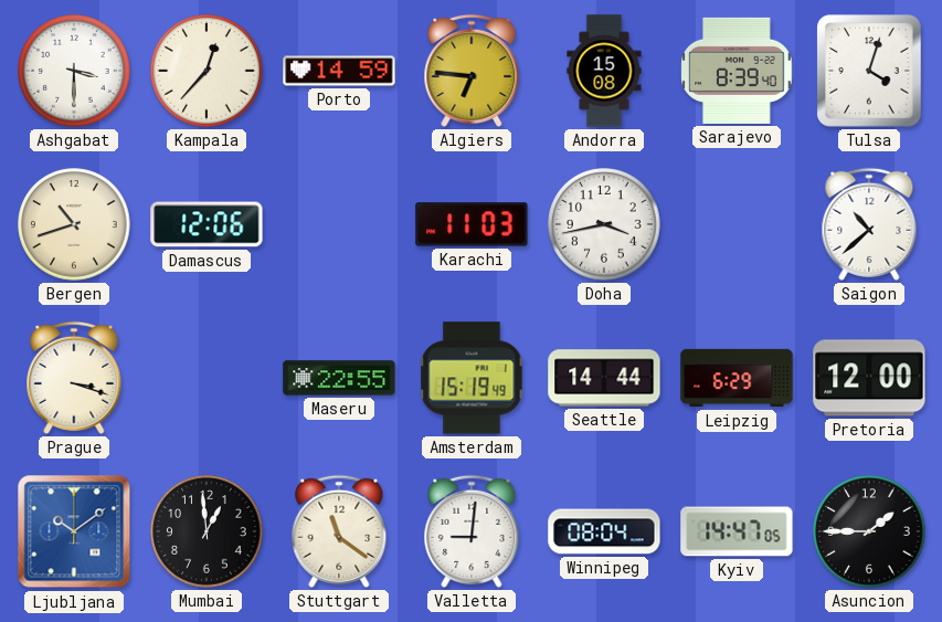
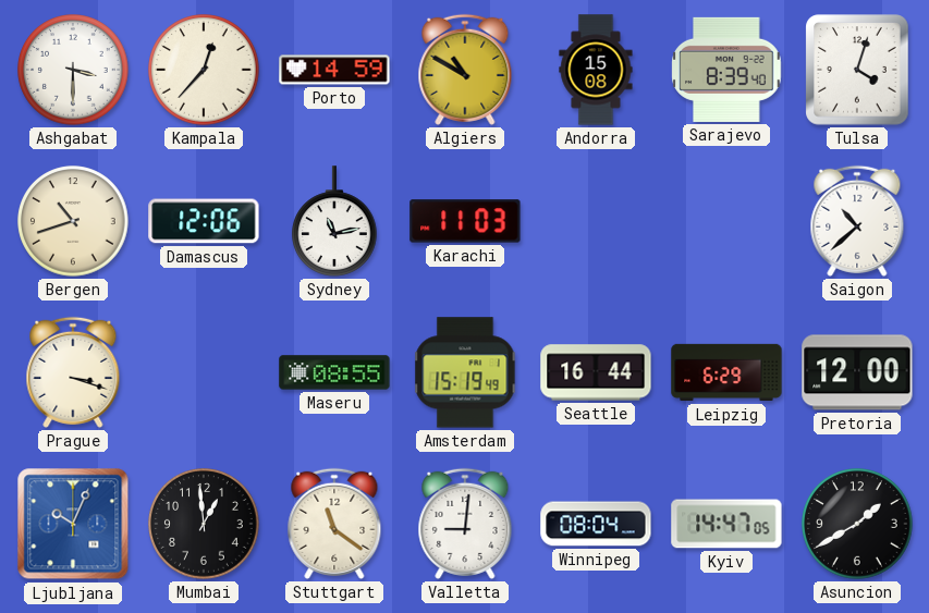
Algiers: 6:46 -> 10:50 (465, 70)
Sydney: none -> 11:13 (334, 221)
Doha: 3:43 -> none (604, 224)
Maseru: 22:55 -> 08:55 (334, 372)
Seattle: 14:44 -> 16:44 (596, 372)
Ljubljana: 10:09 -> 10:04 (73, 524)
Asuncion: 1:45 -> 1:40 (857, 524)
